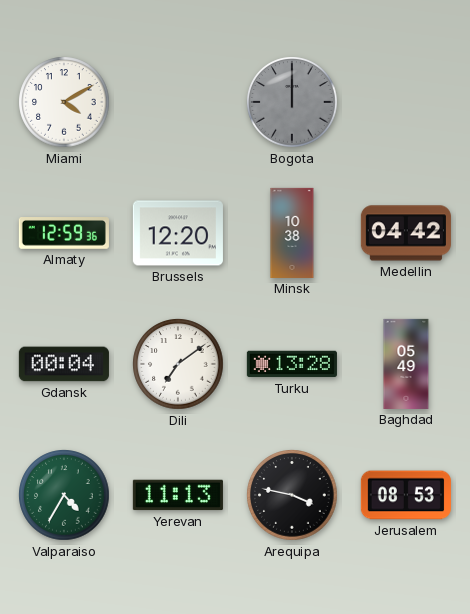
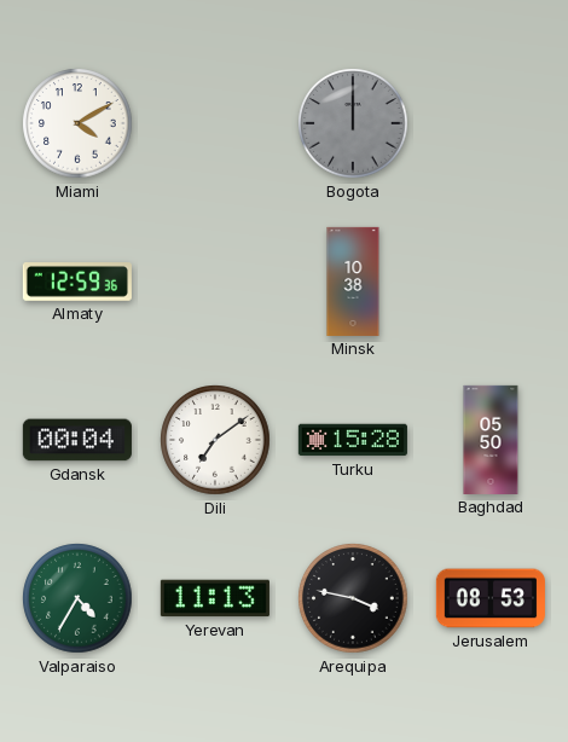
Brussels: 12:20 -> none (178, 233)
Medellin: 04:42 -> none (406, 233)
Turku: 13:28 -> 15:28 (353, 440)
Baghdad: 05:49 -> 05:50 (491, 440)
